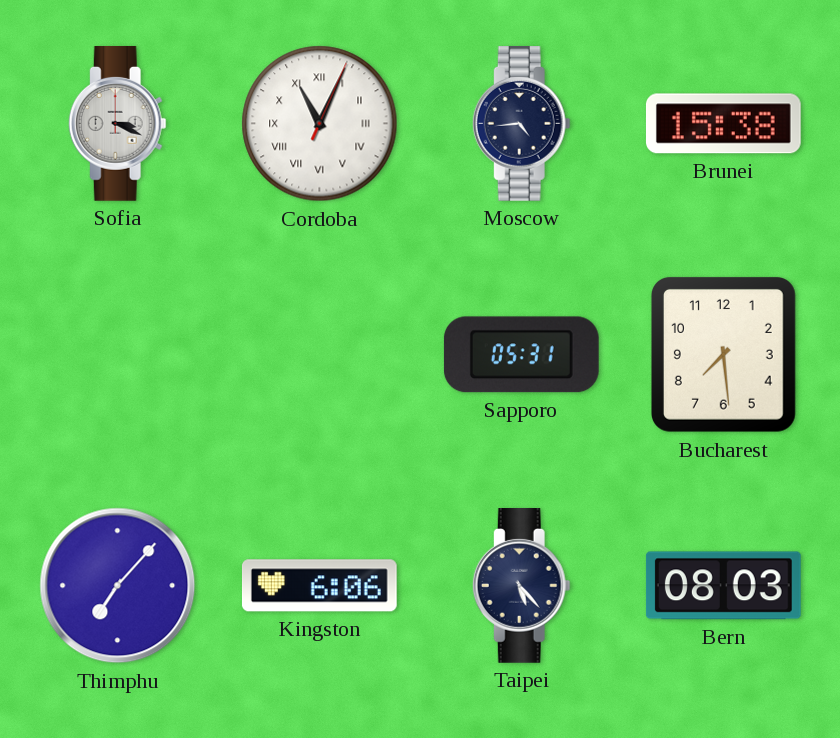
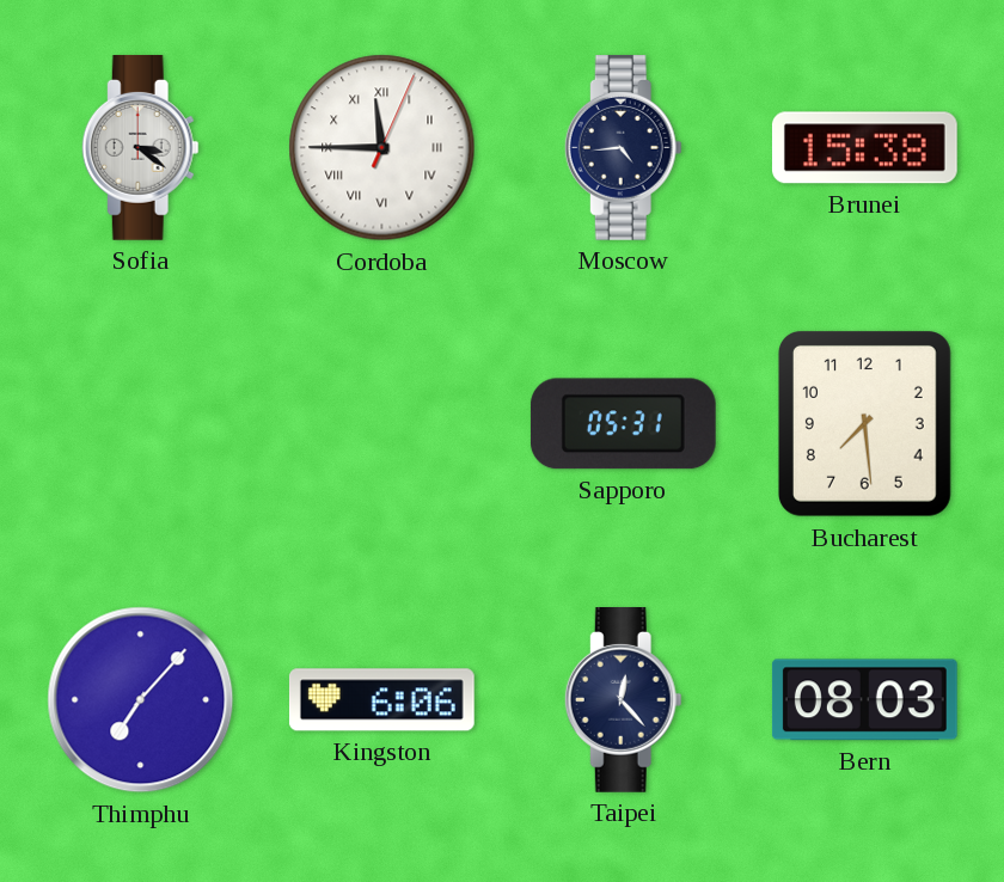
Sofia: 3:19 -> 3:21 (140, 148)
Cordoba: 11:04 -> 11:45 (382, 148)
Taipei: 5:23 -> 12:23 (623, 700)
